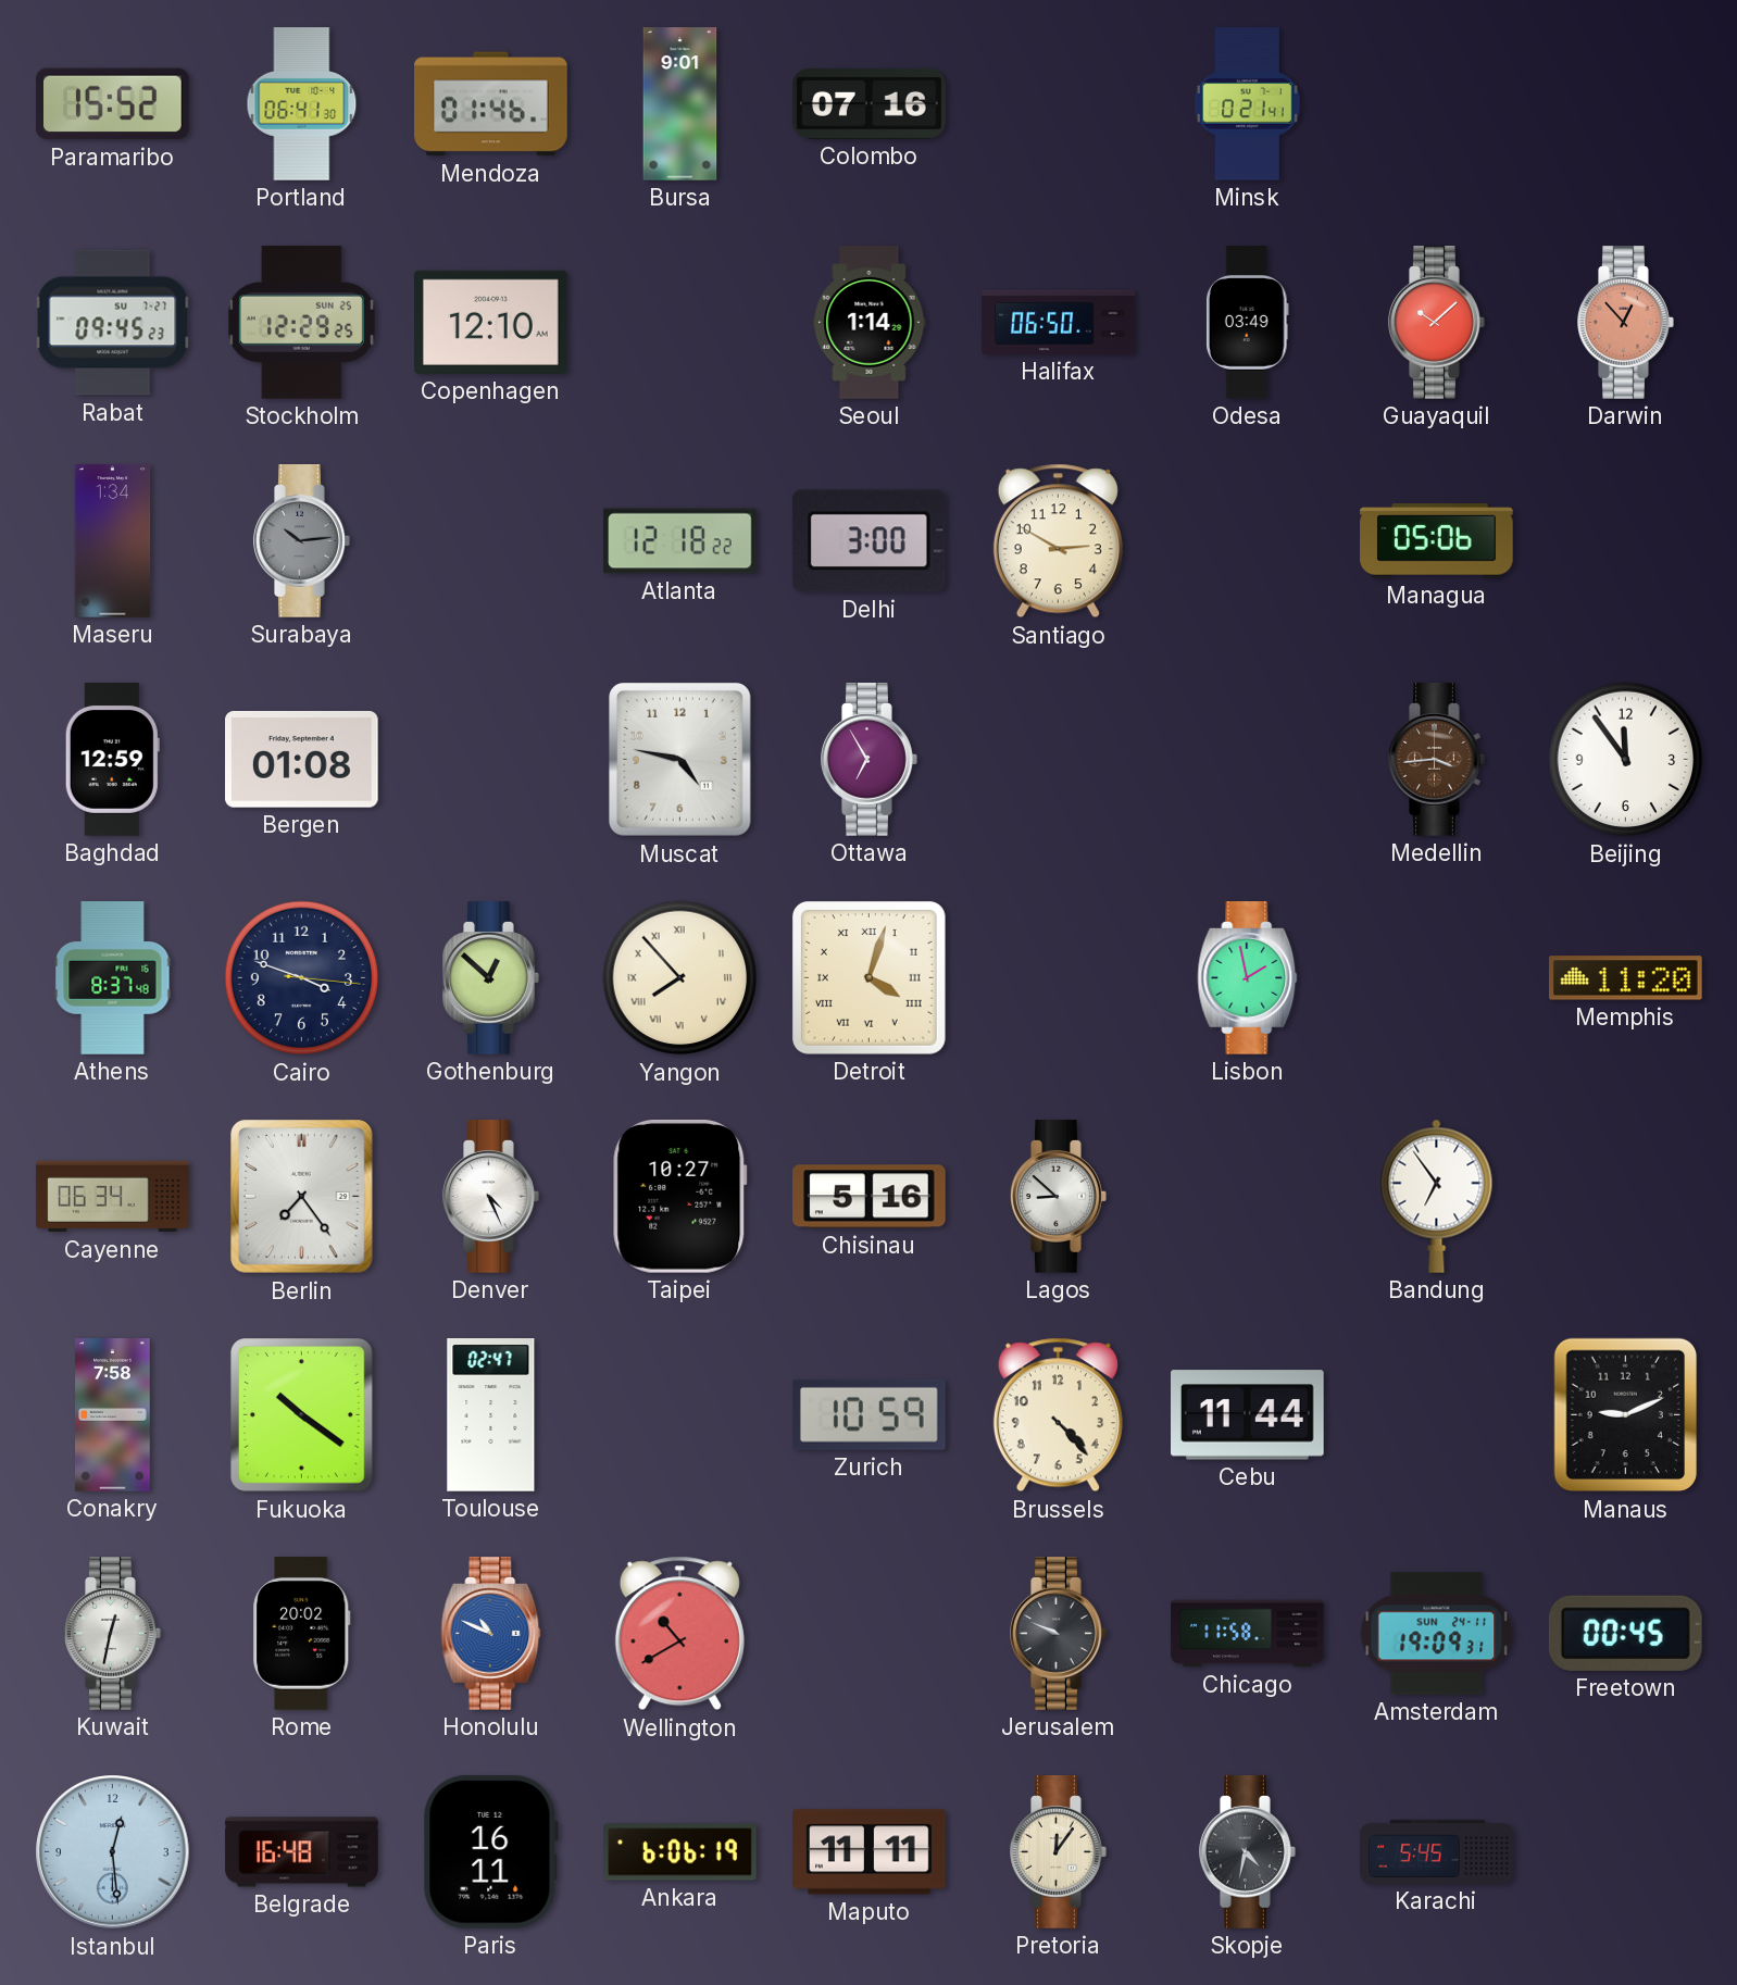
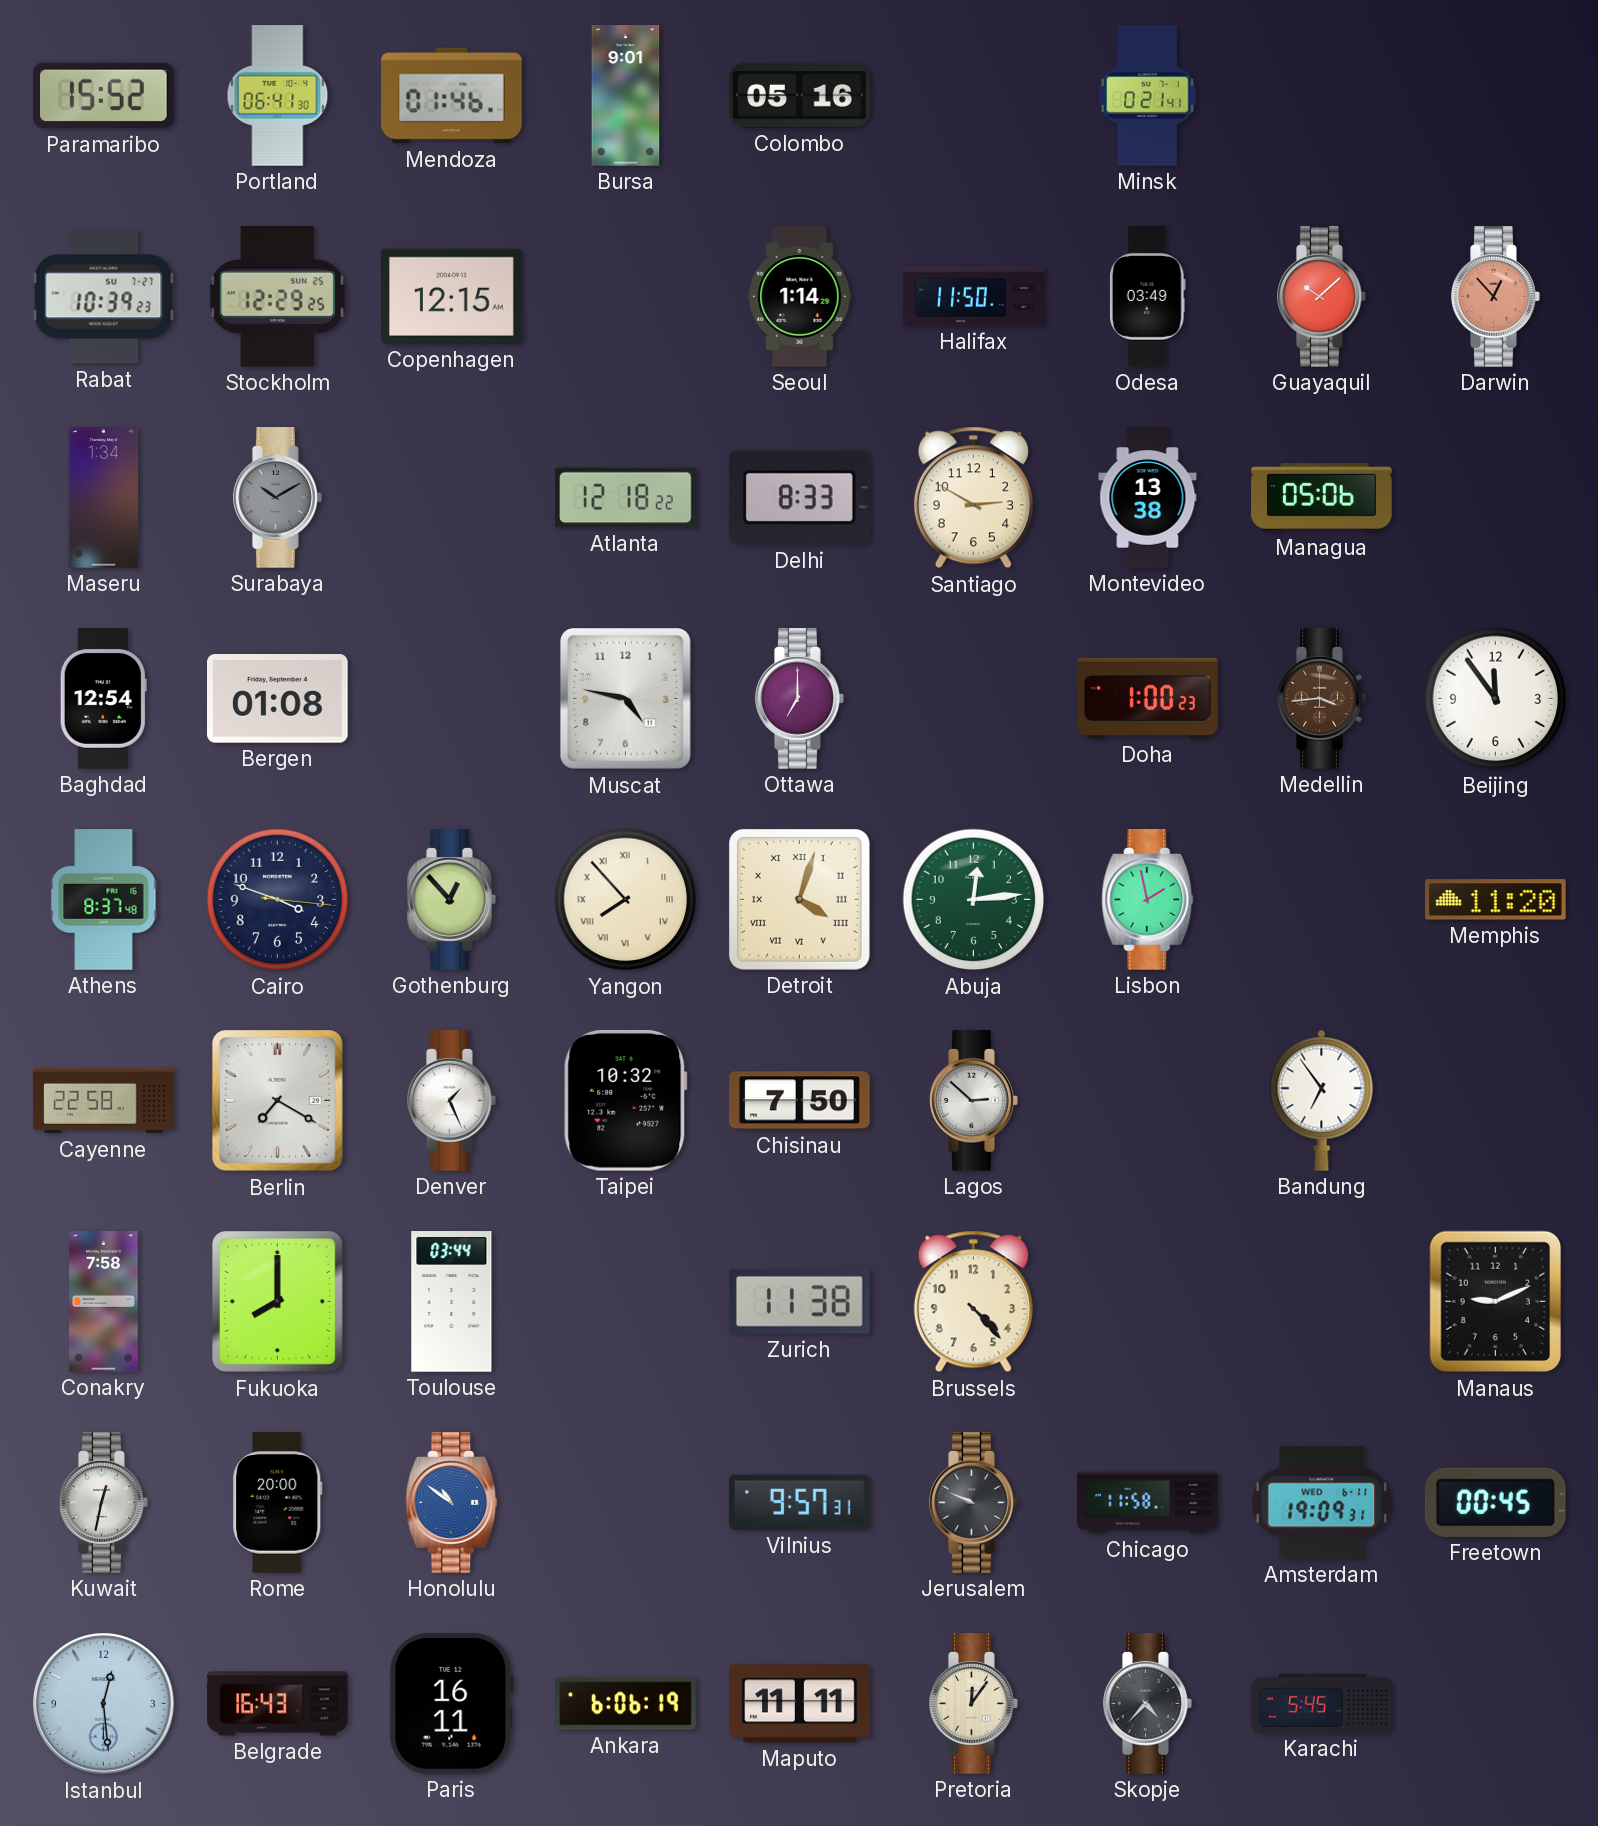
Colombo: 07:16 -> 05:16 (800, 95)
Rabat: 09:45 -> 10:39 (104, 297)
Copenhagen: 12:10 -> 12:15 (452, 296)
Halifax: 06:50 -> 11:50 (974, 296)
Surabaya: 10:14 -> 10:10 (278, 498)
Delhi: 3:00 -> 8:33 (799, 498)
Montevideo: none -> 13:38 (1148, 498)
Baghdad: 12:59 -> 12:54 (103, 699)
Ottawa: 6:55 -> 7:00 (800, 699)
Doha: none -> 1:00 (1148, 698)
Gothenburg: 12:52 -> 12:53 (452, 900)
Abuja: none -> 12:14 (974, 900)
Cayenne: 06:34 -> 22:58 (104, 1101)
Berlin: 7:24 -> 7:20 (278, 1101)
Denver: 4:26 -> 1:26 (452, 1101)
Taipei: 10:27 -> 10:32 (626, 1100)
Chisinau: 5:16 -> 7:50 (800, 1101)
Lagos: 8:52 -> 2:52 (974, 1101)
Fukuoka: 10:21 -> 8:00 (278, 1302)
Toulouse: 02:47 -> 03:44 (452, 1302)
Zurich: 10:59 -> 11:38 (799, 1301)
Cebu: 11:44 -> none (1248, 1415)
Rome: 20:02 -> 20:00 (278, 1503)
Honolulu: 10:49 -> 10:51 (452, 1503)
Wellington: 10:40 -> none (679, 1634)
Vilnius: none -> 9:57 (799, 1502)
Amsterdam date: SUN 24-11 -> WED 6-11 (1322, 1503)
Belgrade: 16:48 -> 16:43 (278, 1704)
Skopje: 4:32 -> 4:37 (1148, 1704)
